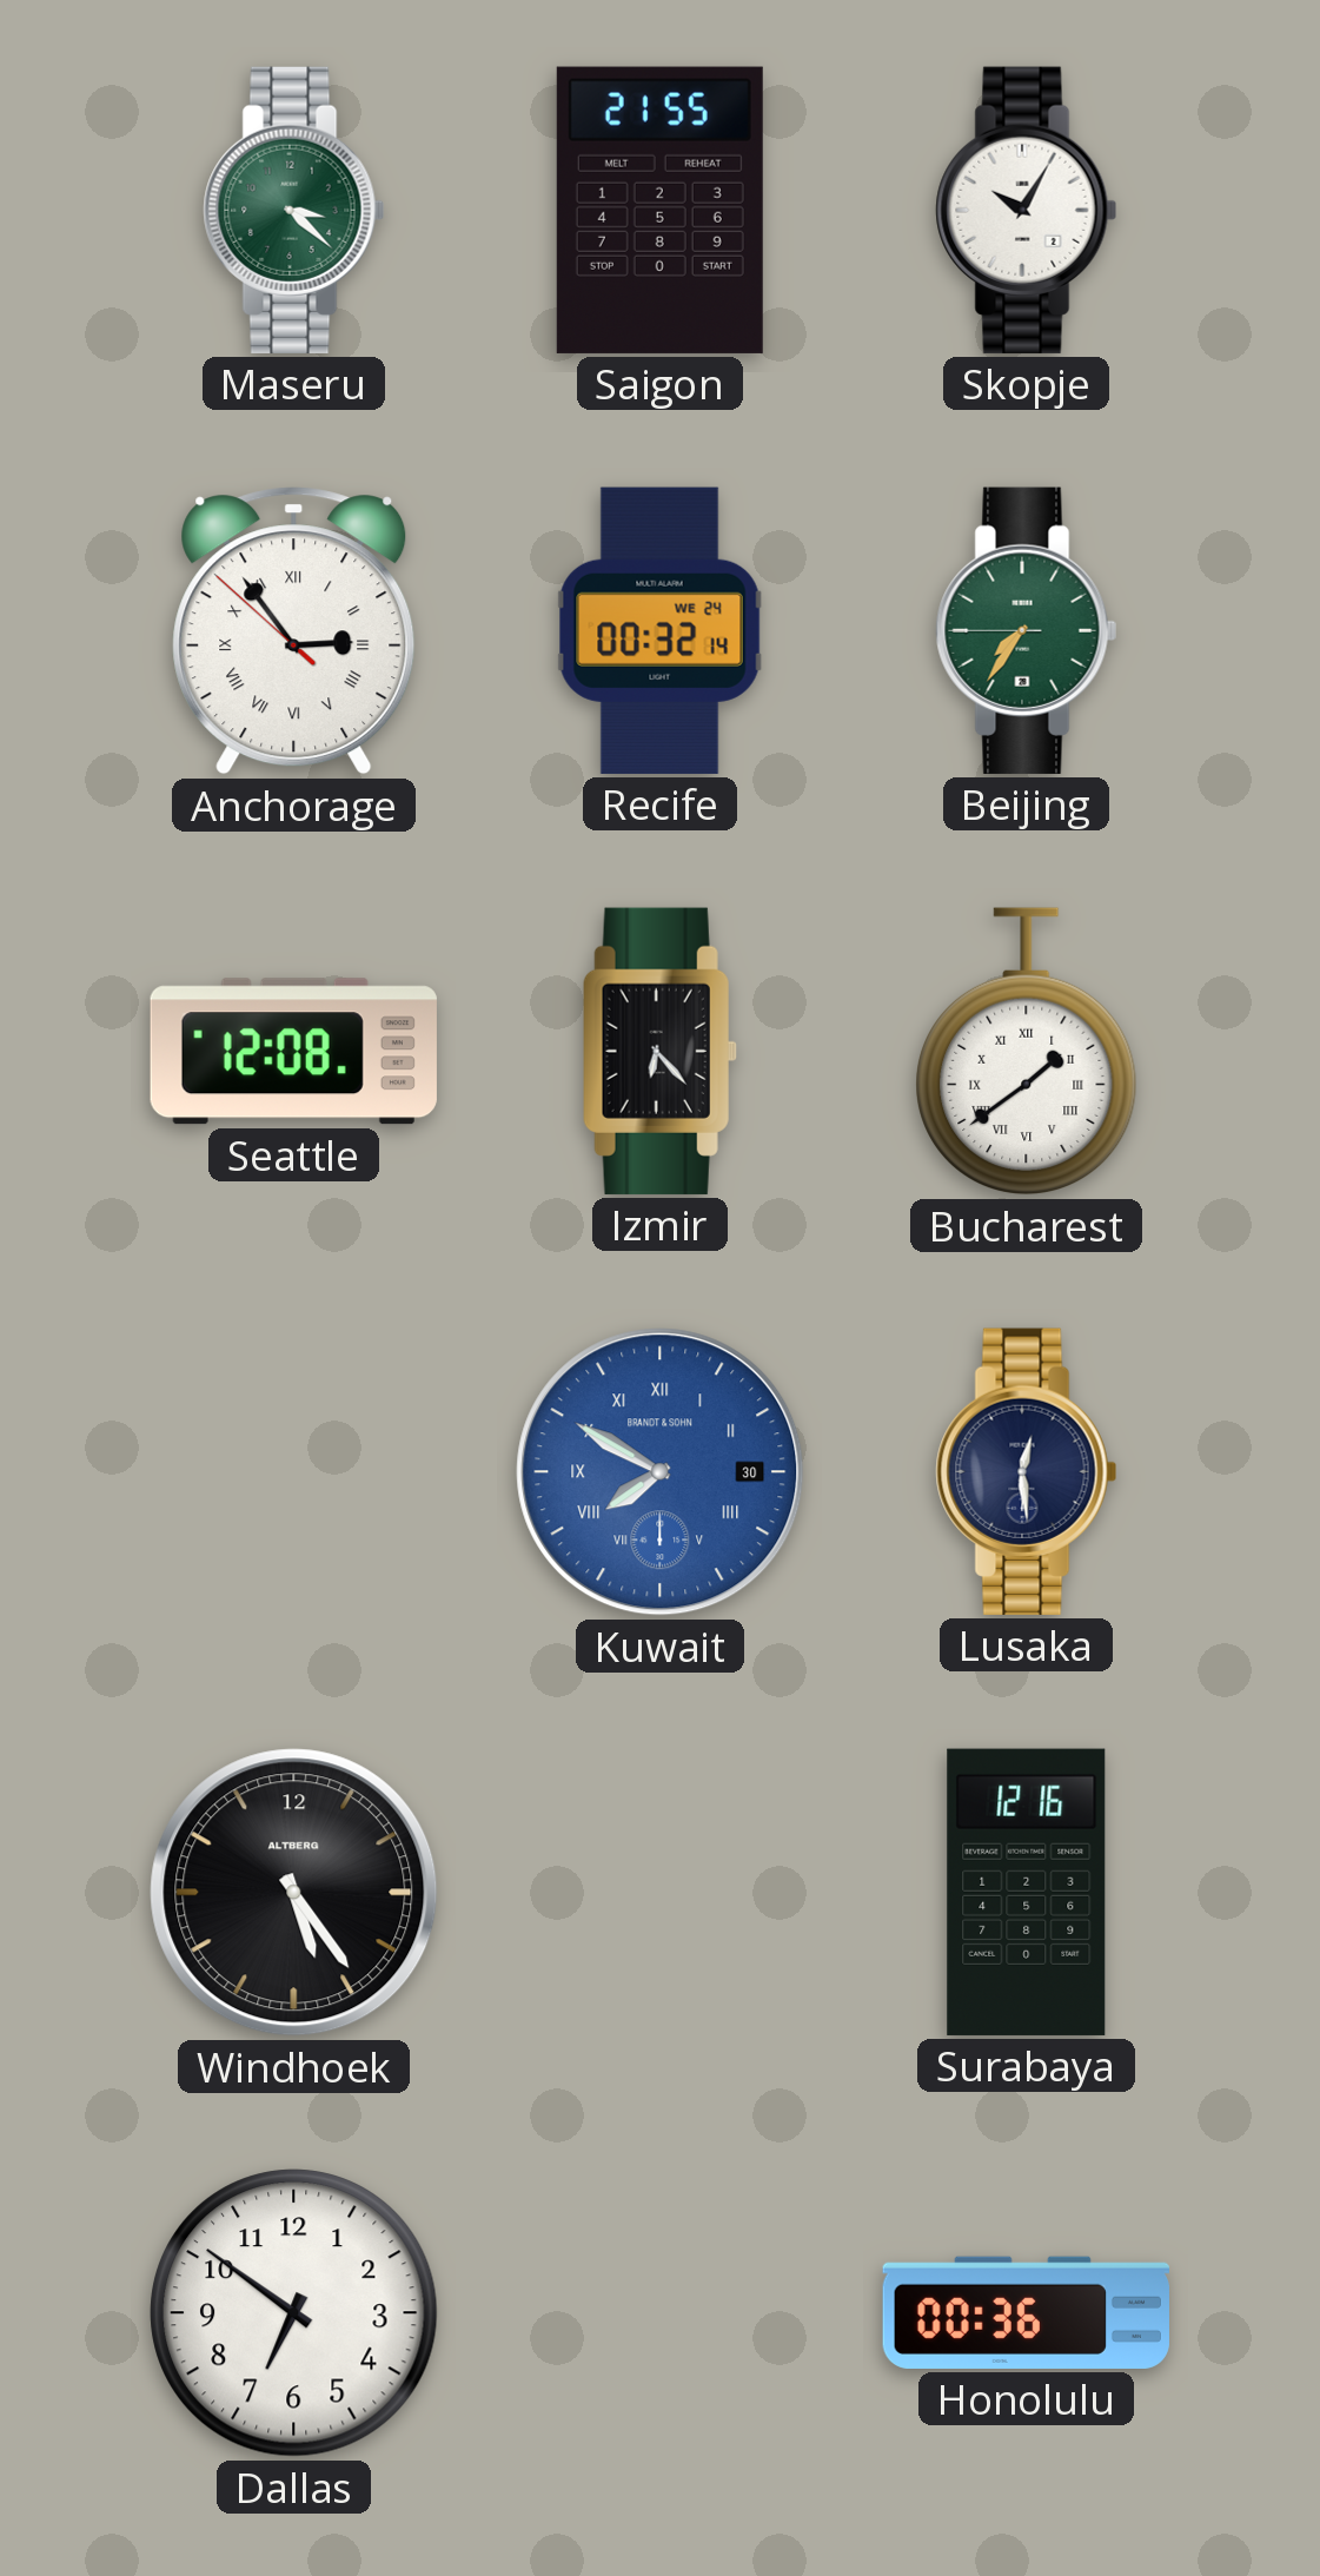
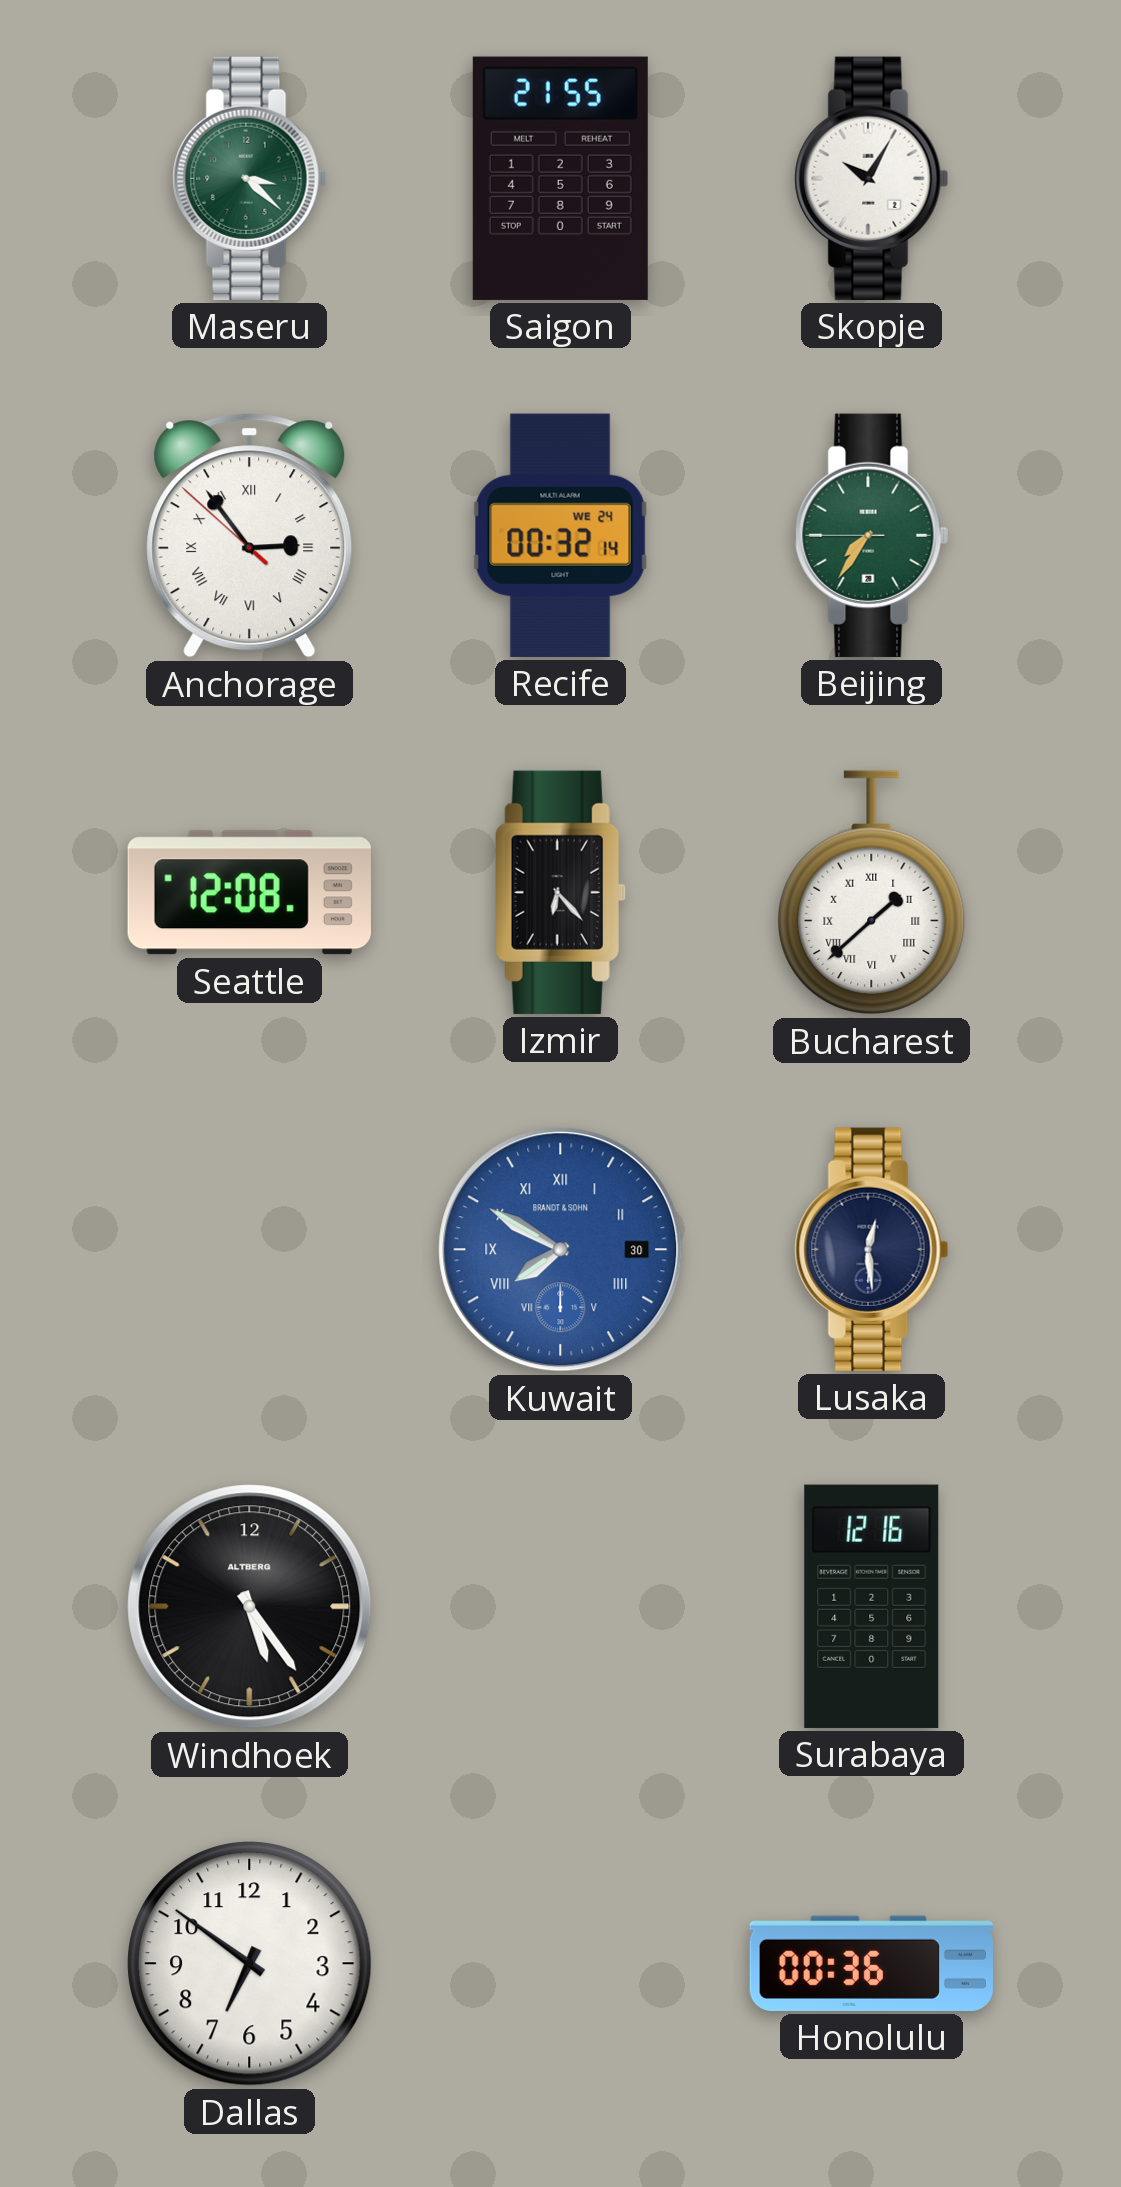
Bucharest: 1:39 -> 1:38 (872, 893)
